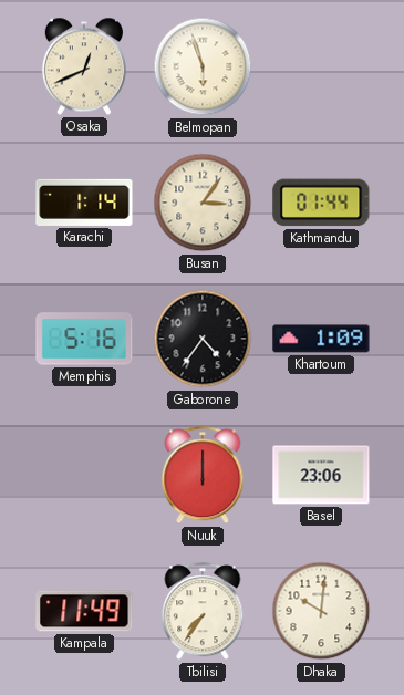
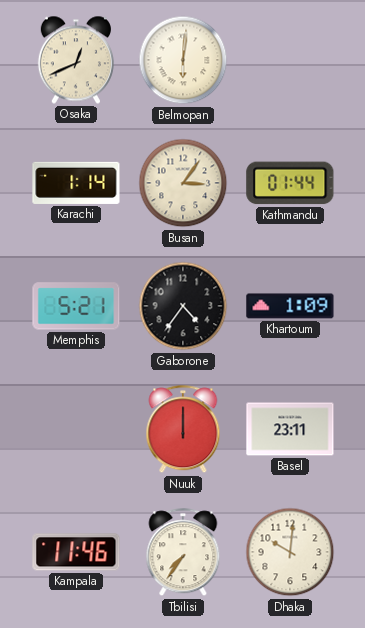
Belmopan: 5:57 -> 6:01 (183, 60)
Memphis: 5:16 -> 5:21 (76, 306)
Basel: 23:06 -> 23:11 (290, 429)
Kampala: 11:49 -> 11:46 (76, 552)
